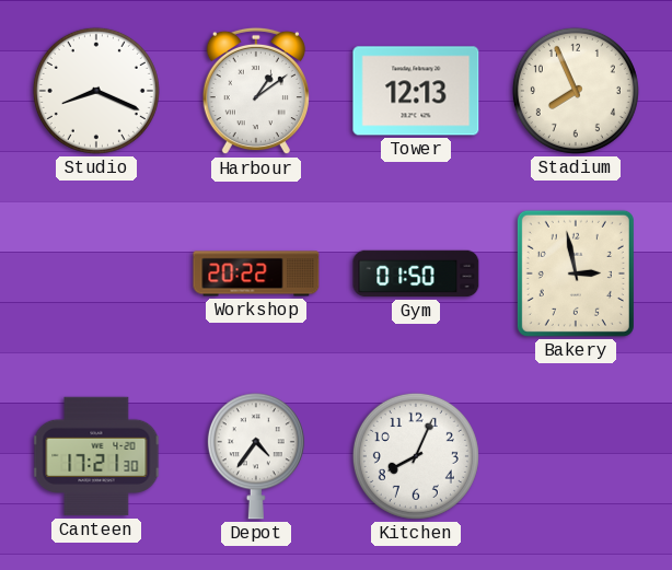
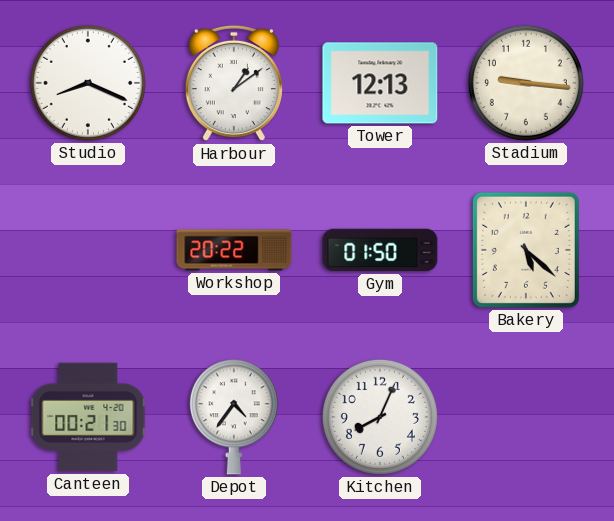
Stadium: 7:56 -> 9:16 (526, 83)
Bakery: 2:58 -> 5:22 (526, 250)
Canteen: 17:21 -> 00:21 (88, 417)
